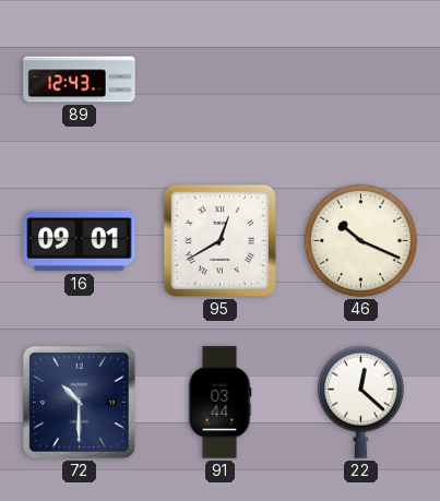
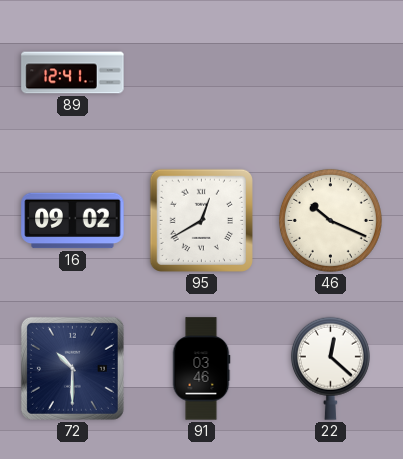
89: 12:43 -> 12:41 (73, 73)
16: 09:01 -> 09:02 (73, 221)
91: 03:44 -> 03:46 (201, 369)
